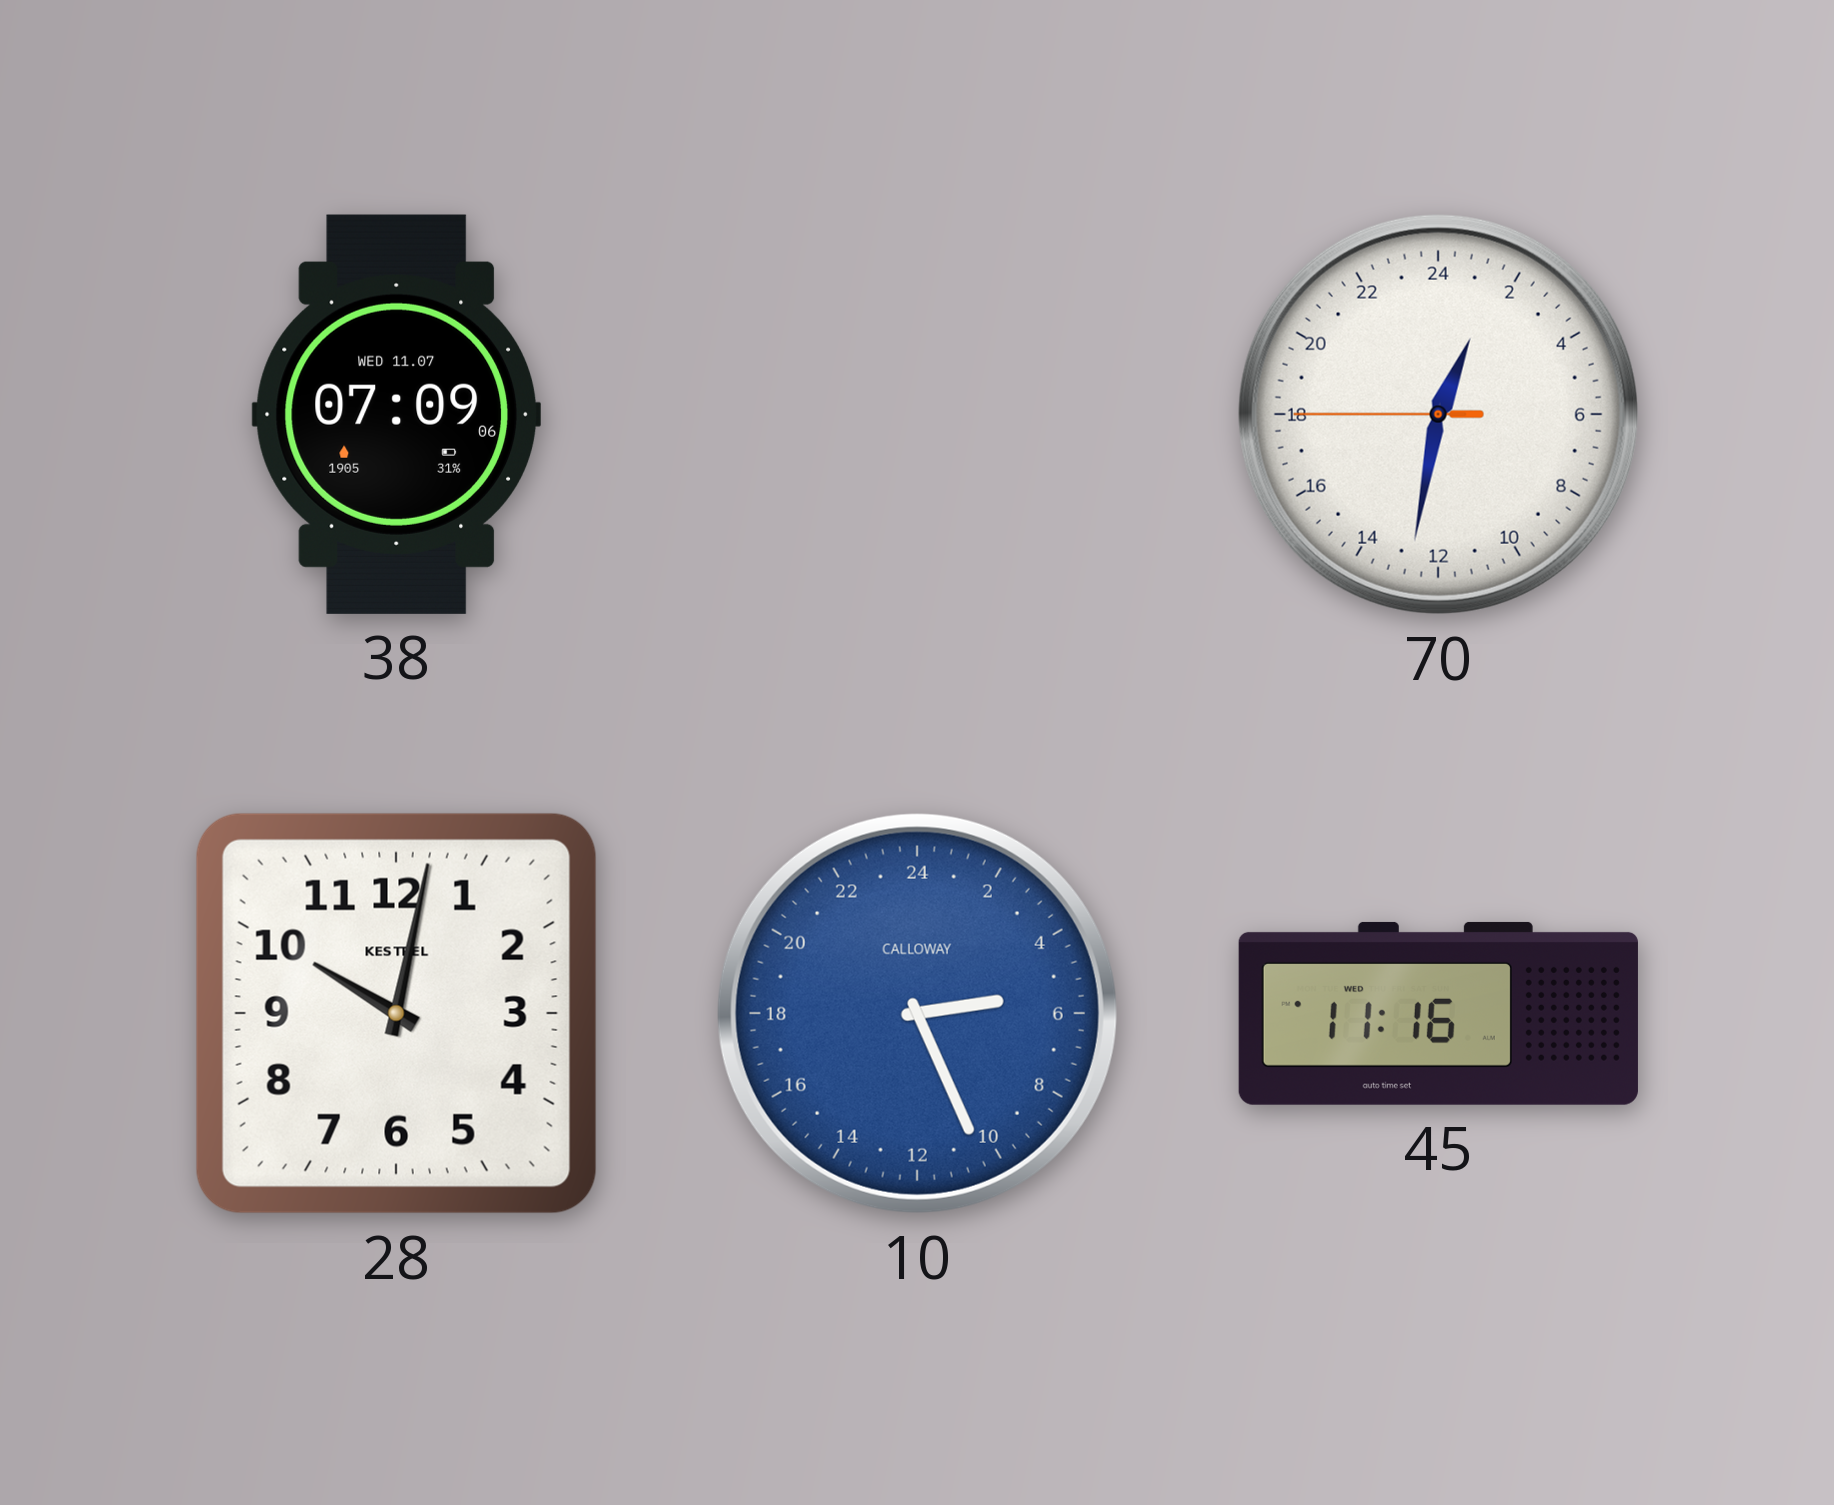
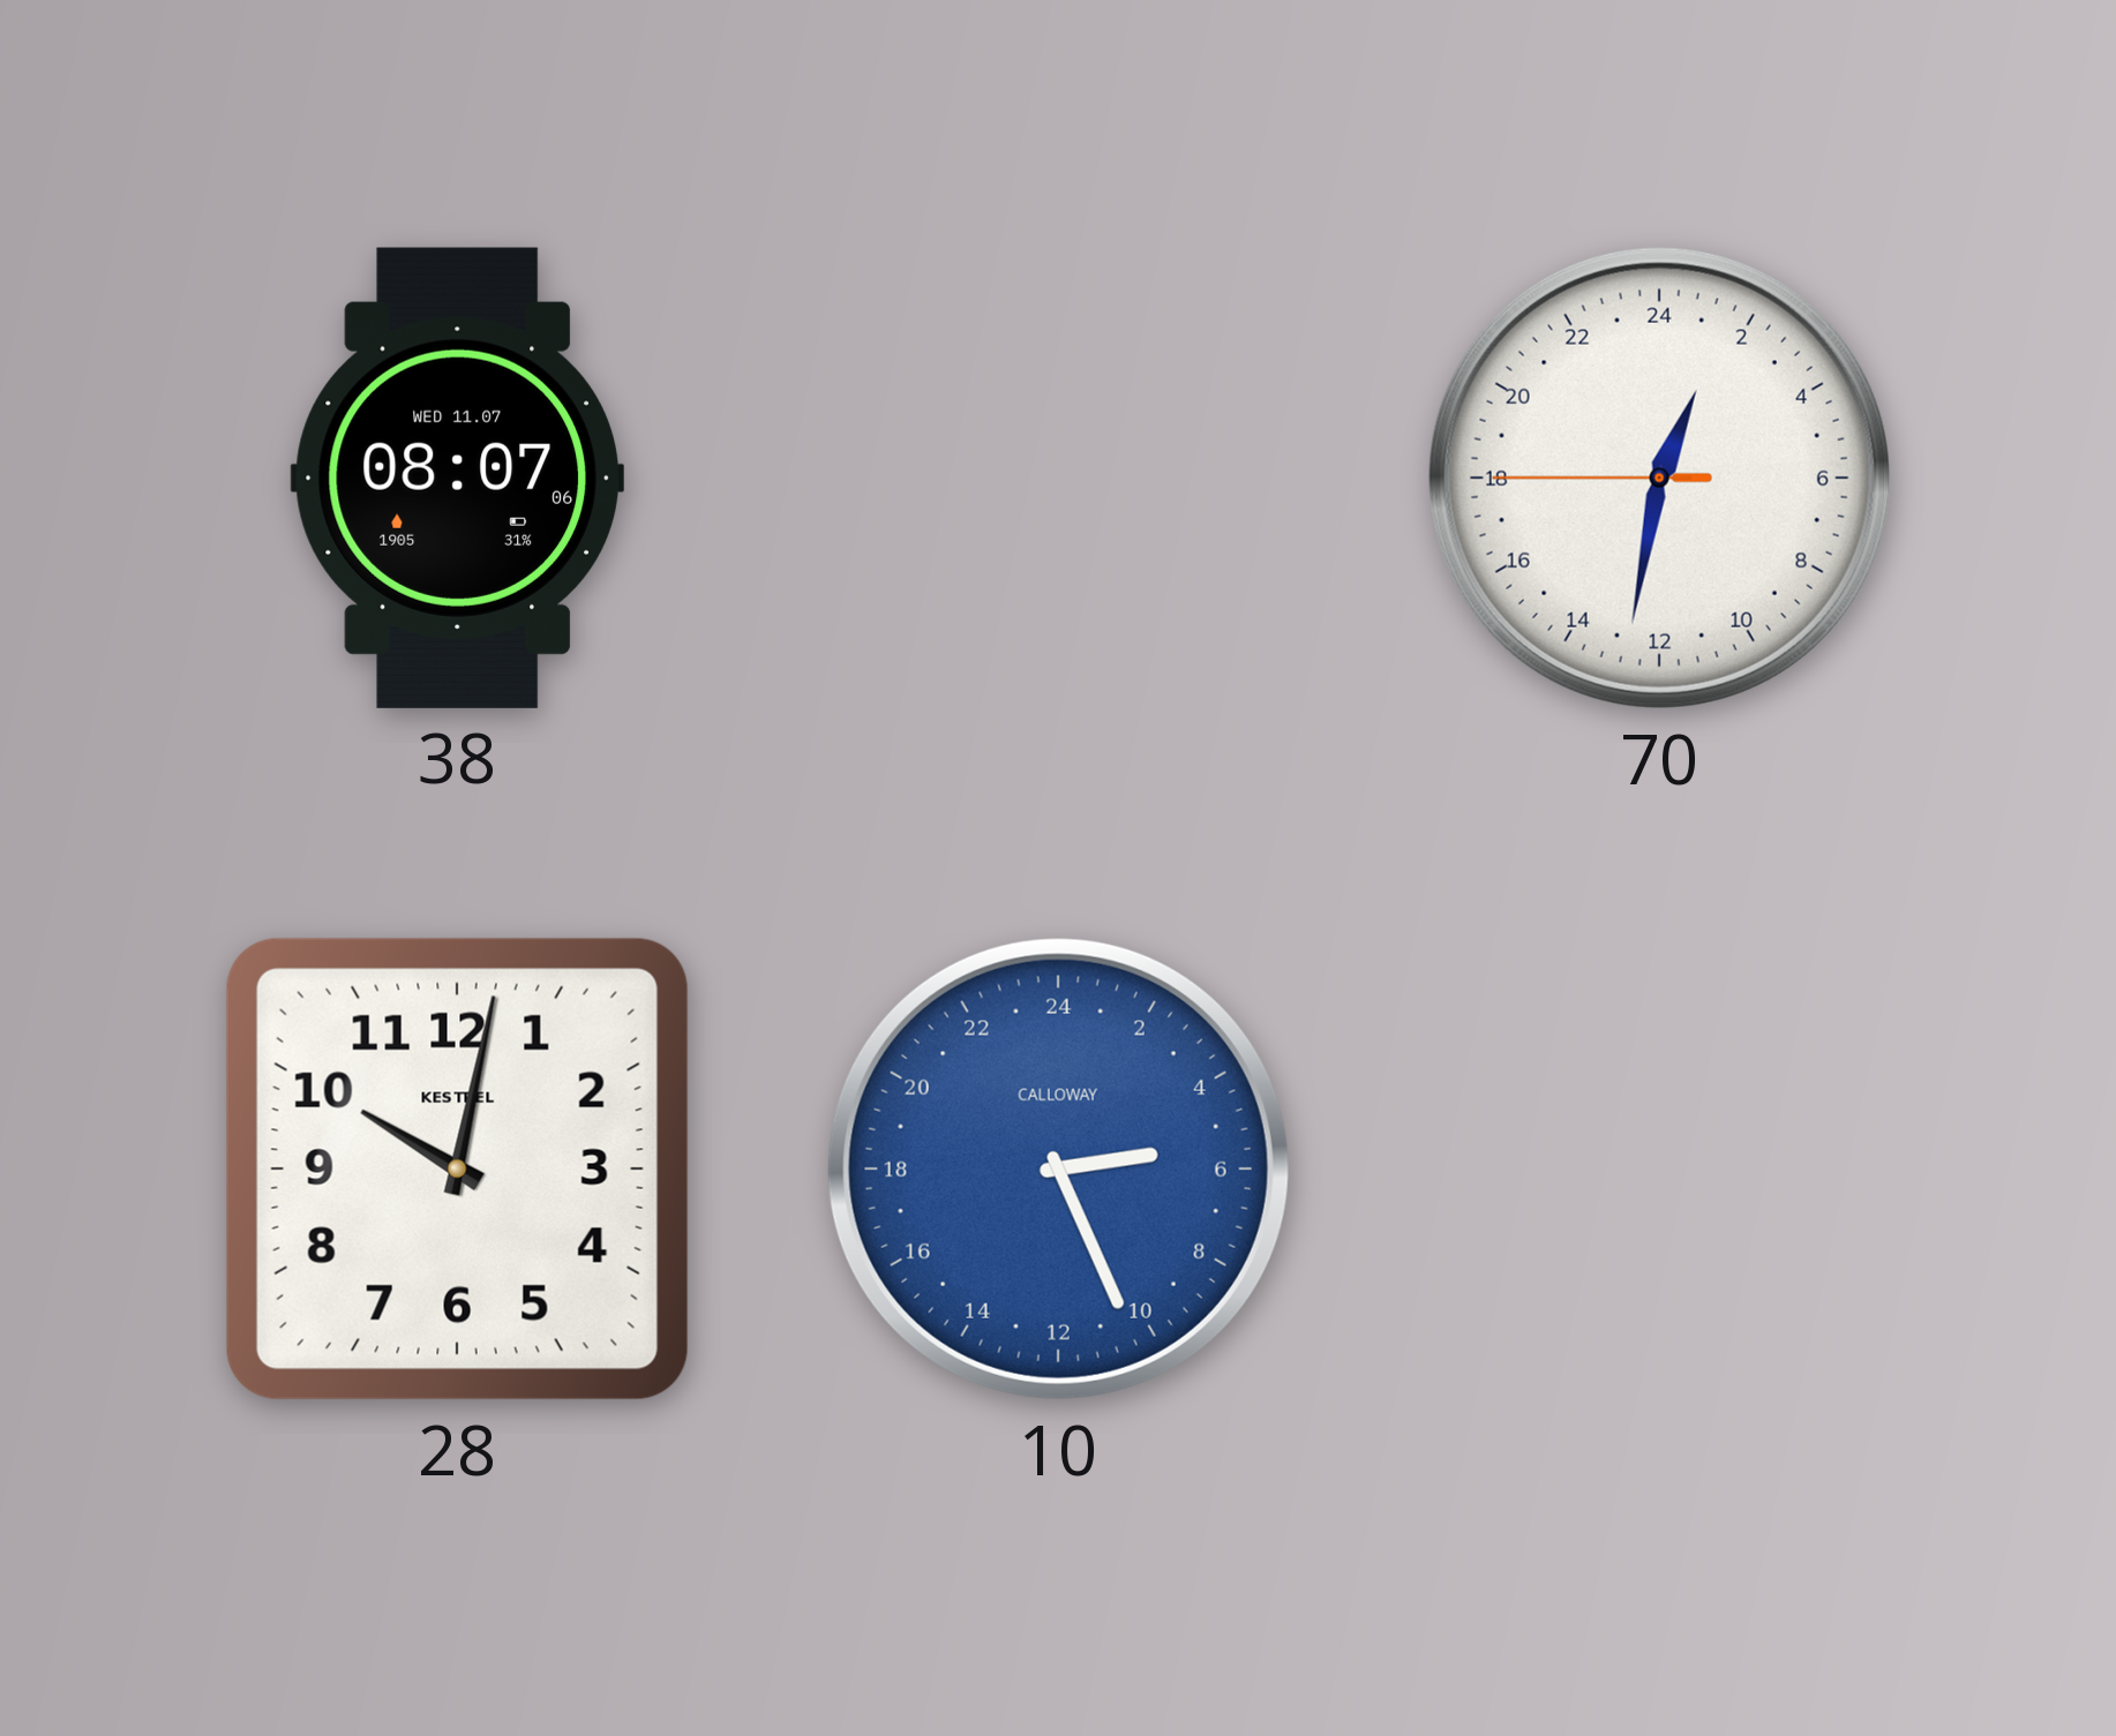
38: 07:09 -> 08:07 (457, 478)
45: 11:16 -> none (1438, 1013)
